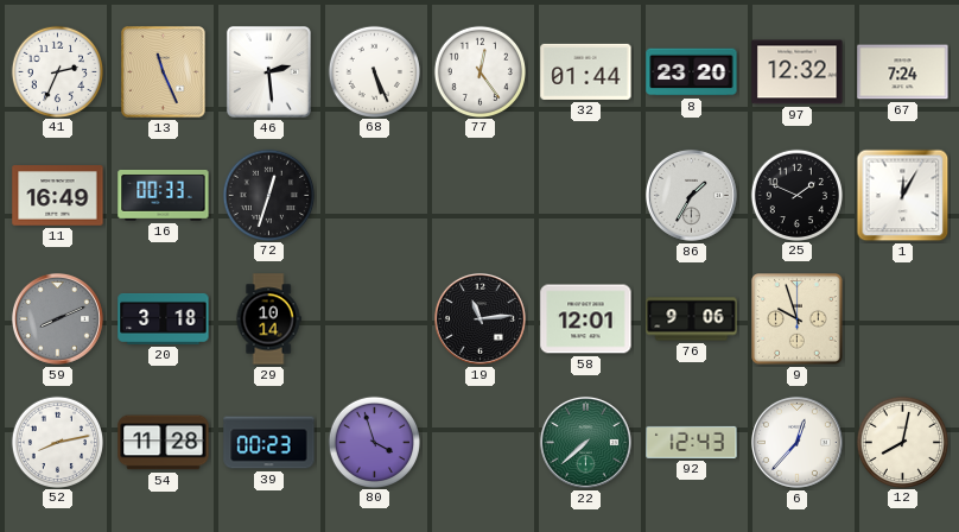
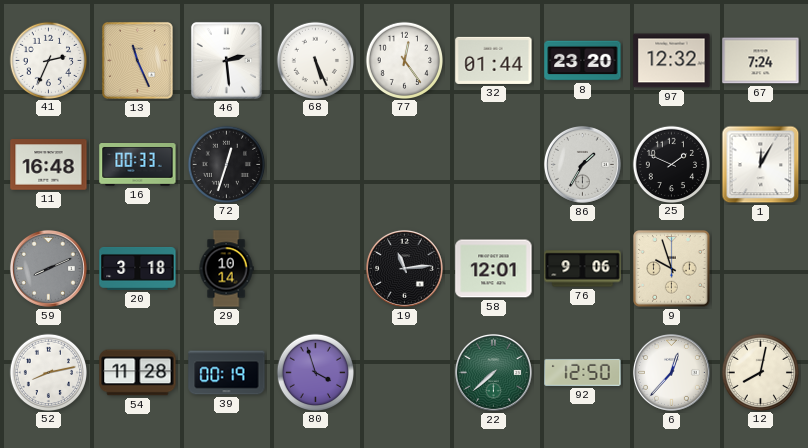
11: 16:49 -> 16:48 (49, 165)
39: 00:23 -> 00:19 (227, 373)
92: 12:43 -> 12:50 (583, 372)
